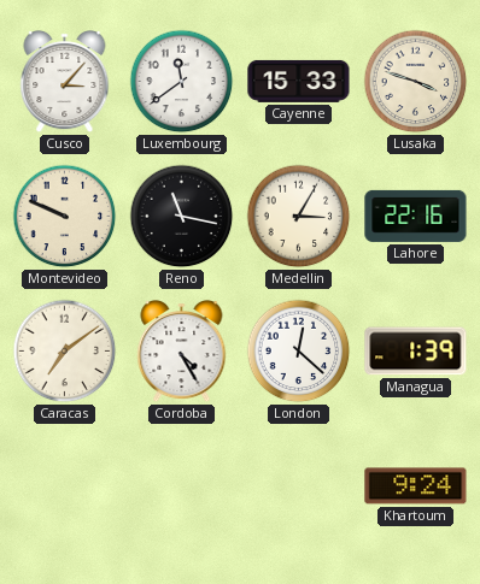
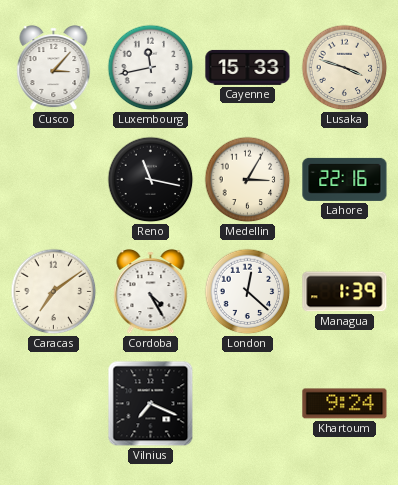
Luxembourg: 11:39 -> 11:43 (151, 68)
Montevideo: 9:49 -> none (65, 217)
Vilnius: none -> 7:19 (151, 404)
